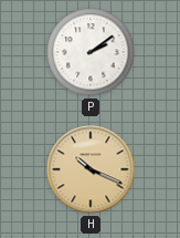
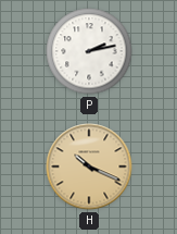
P: 2:09 -> 2:13 (89, 51)
